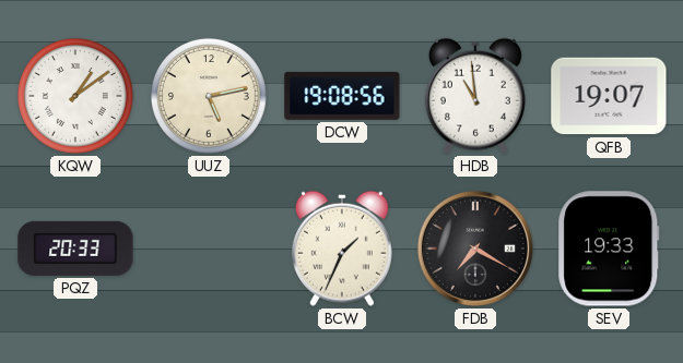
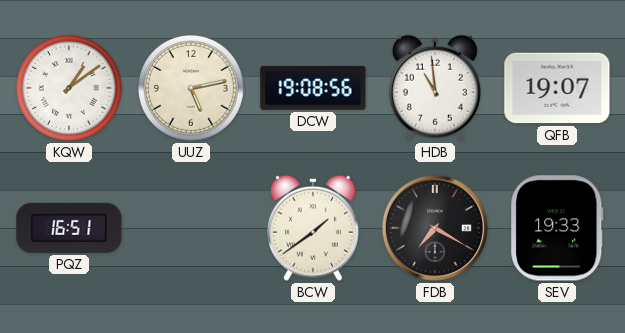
PQZ: 20:33 -> 16:51 (69, 228)
BCW: 1:34 -> 1:39 (313, 228)
